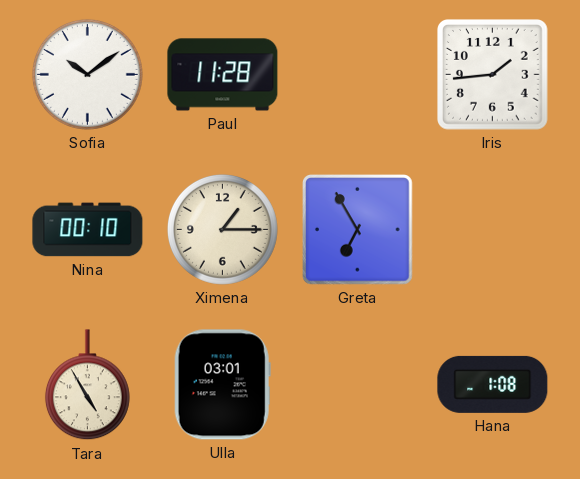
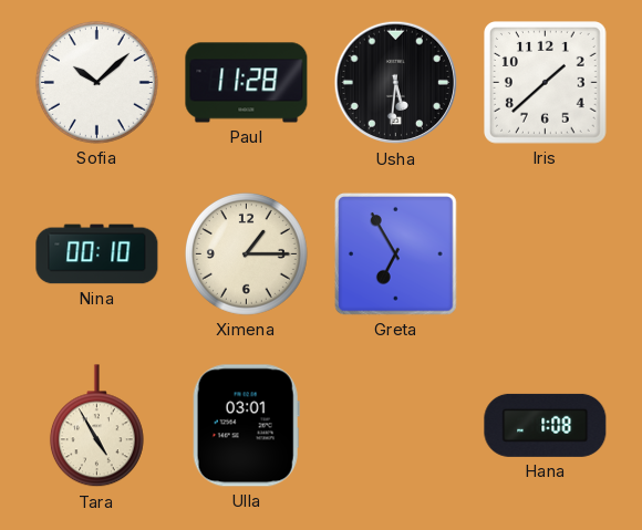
Sofia: 10:09 -> 10:08 (96, 82)
Usha: none -> 5:31 (396, 83)
Iris: 1:44 -> 1:38 (546, 83)
